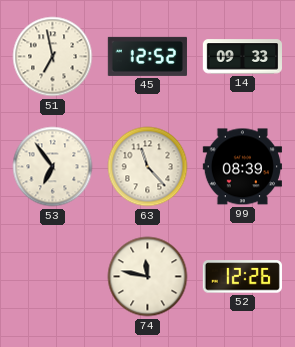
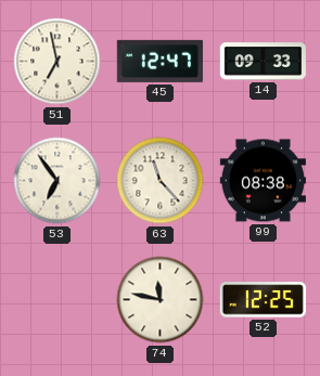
45: 12:52 -> 12:47 (159, 61)
99: 08:39 -> 08:38 (263, 181)
52: 12:26 -> 12:25 (263, 300)
